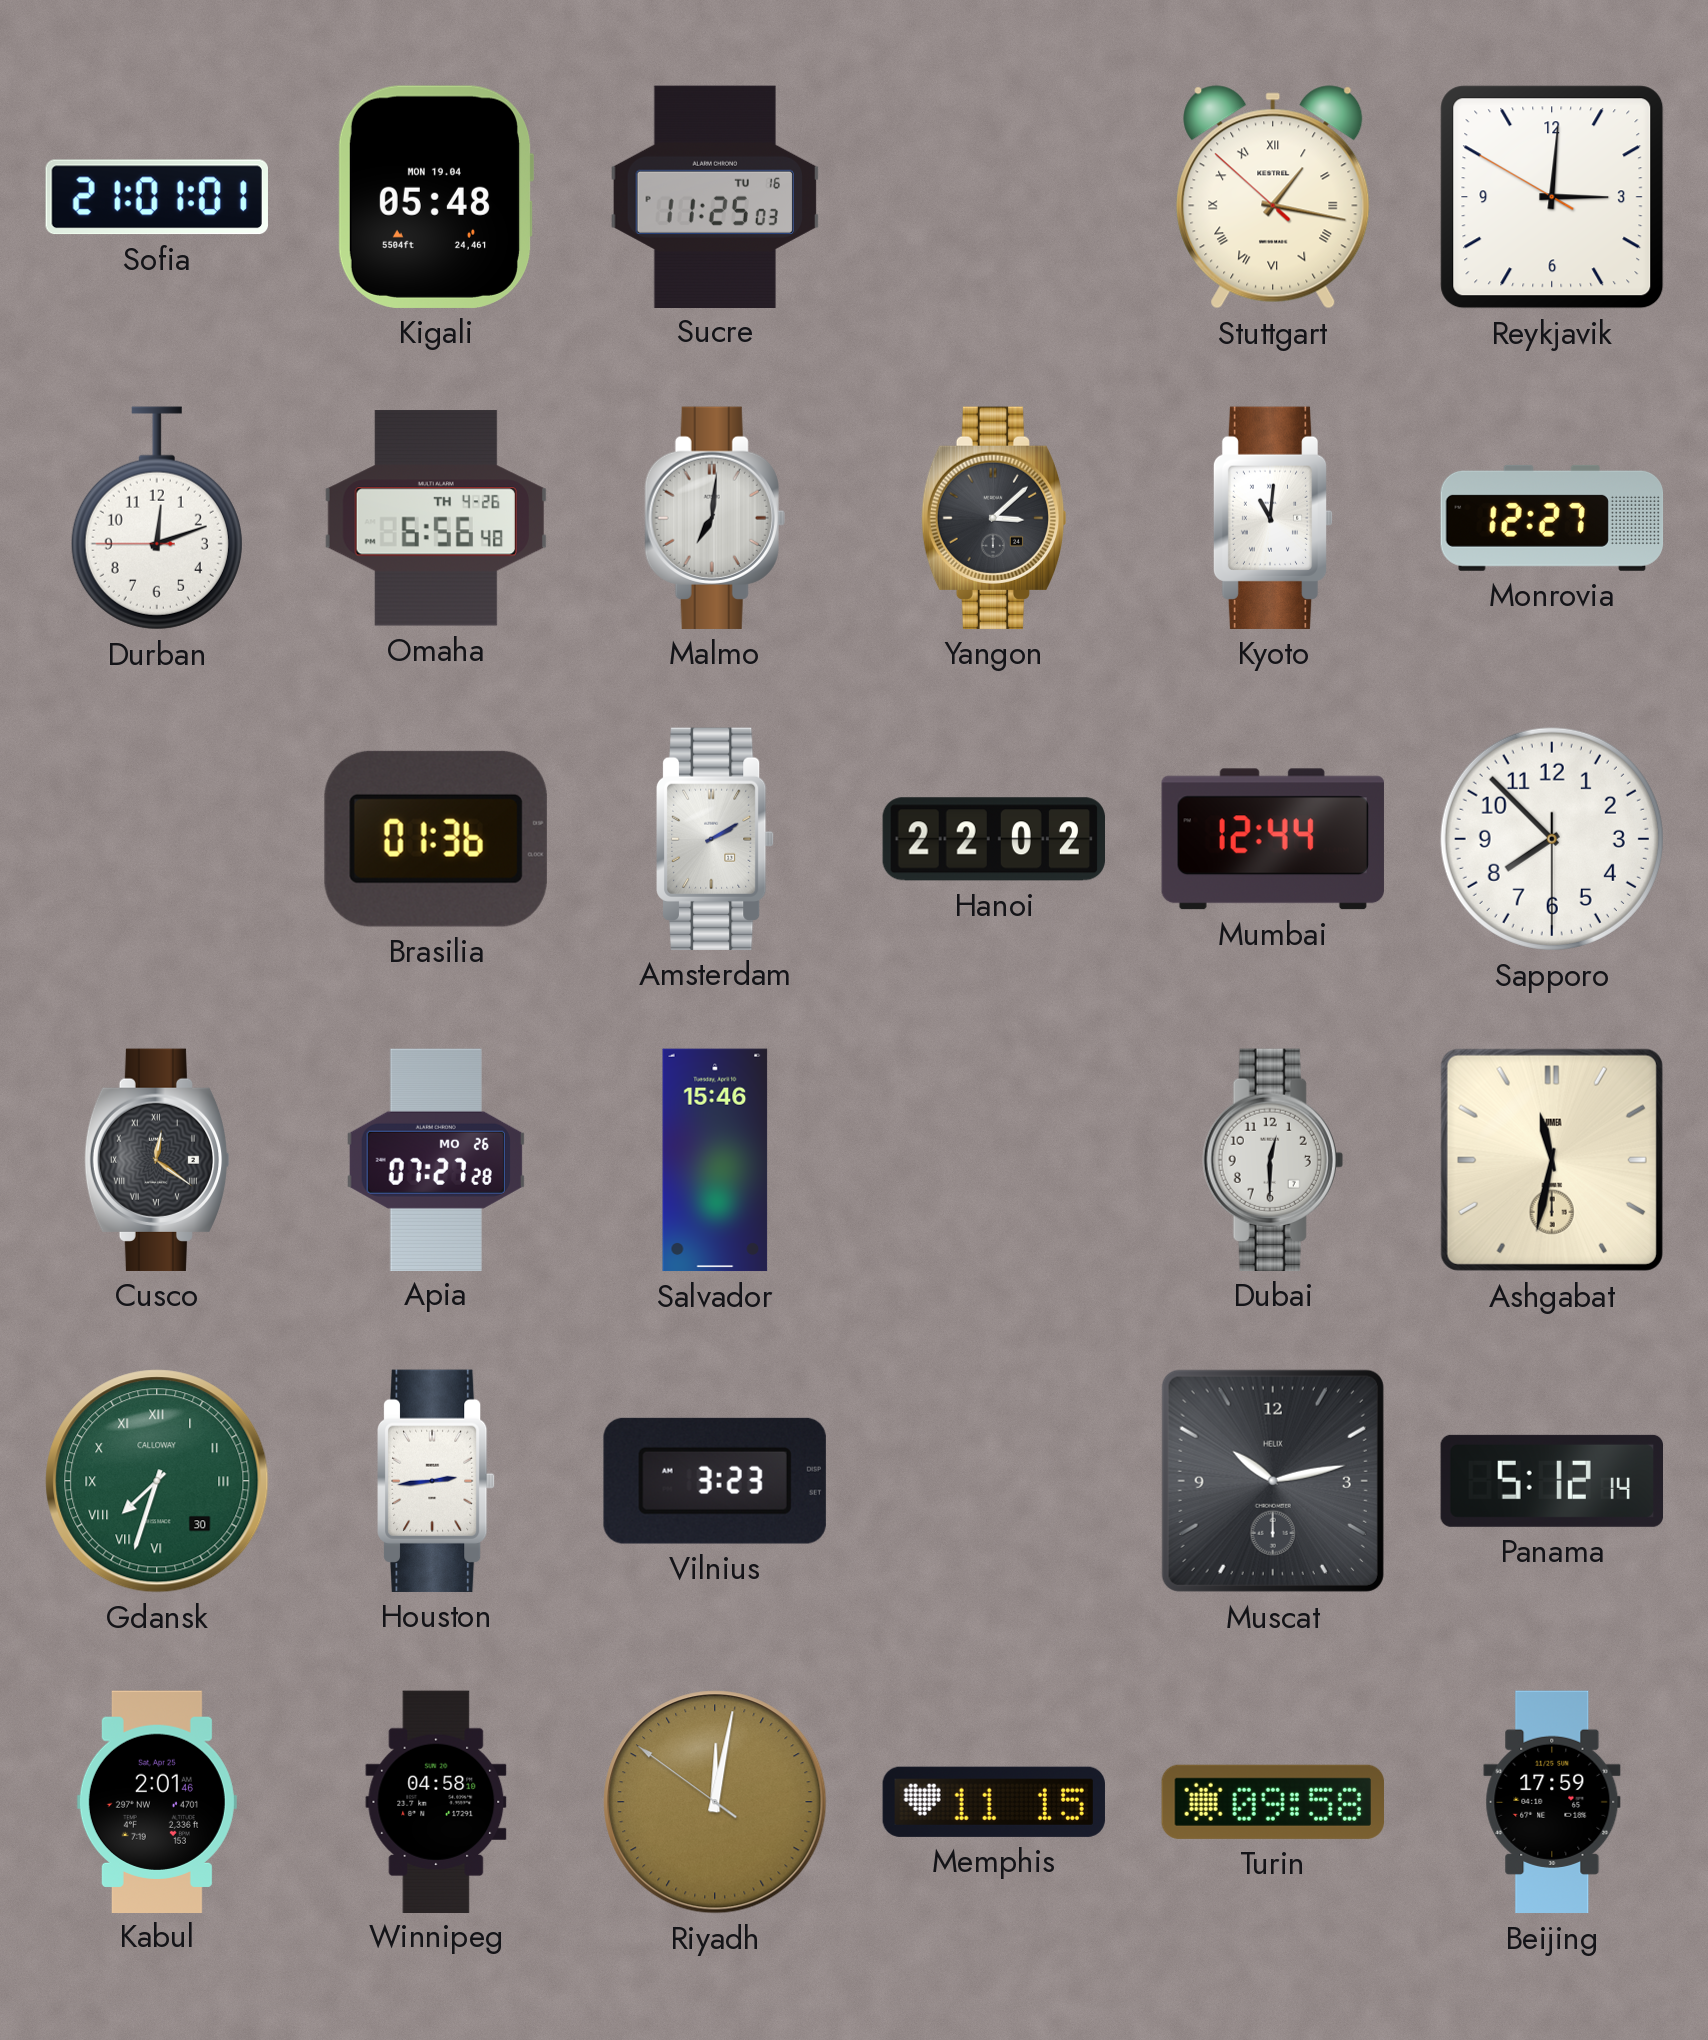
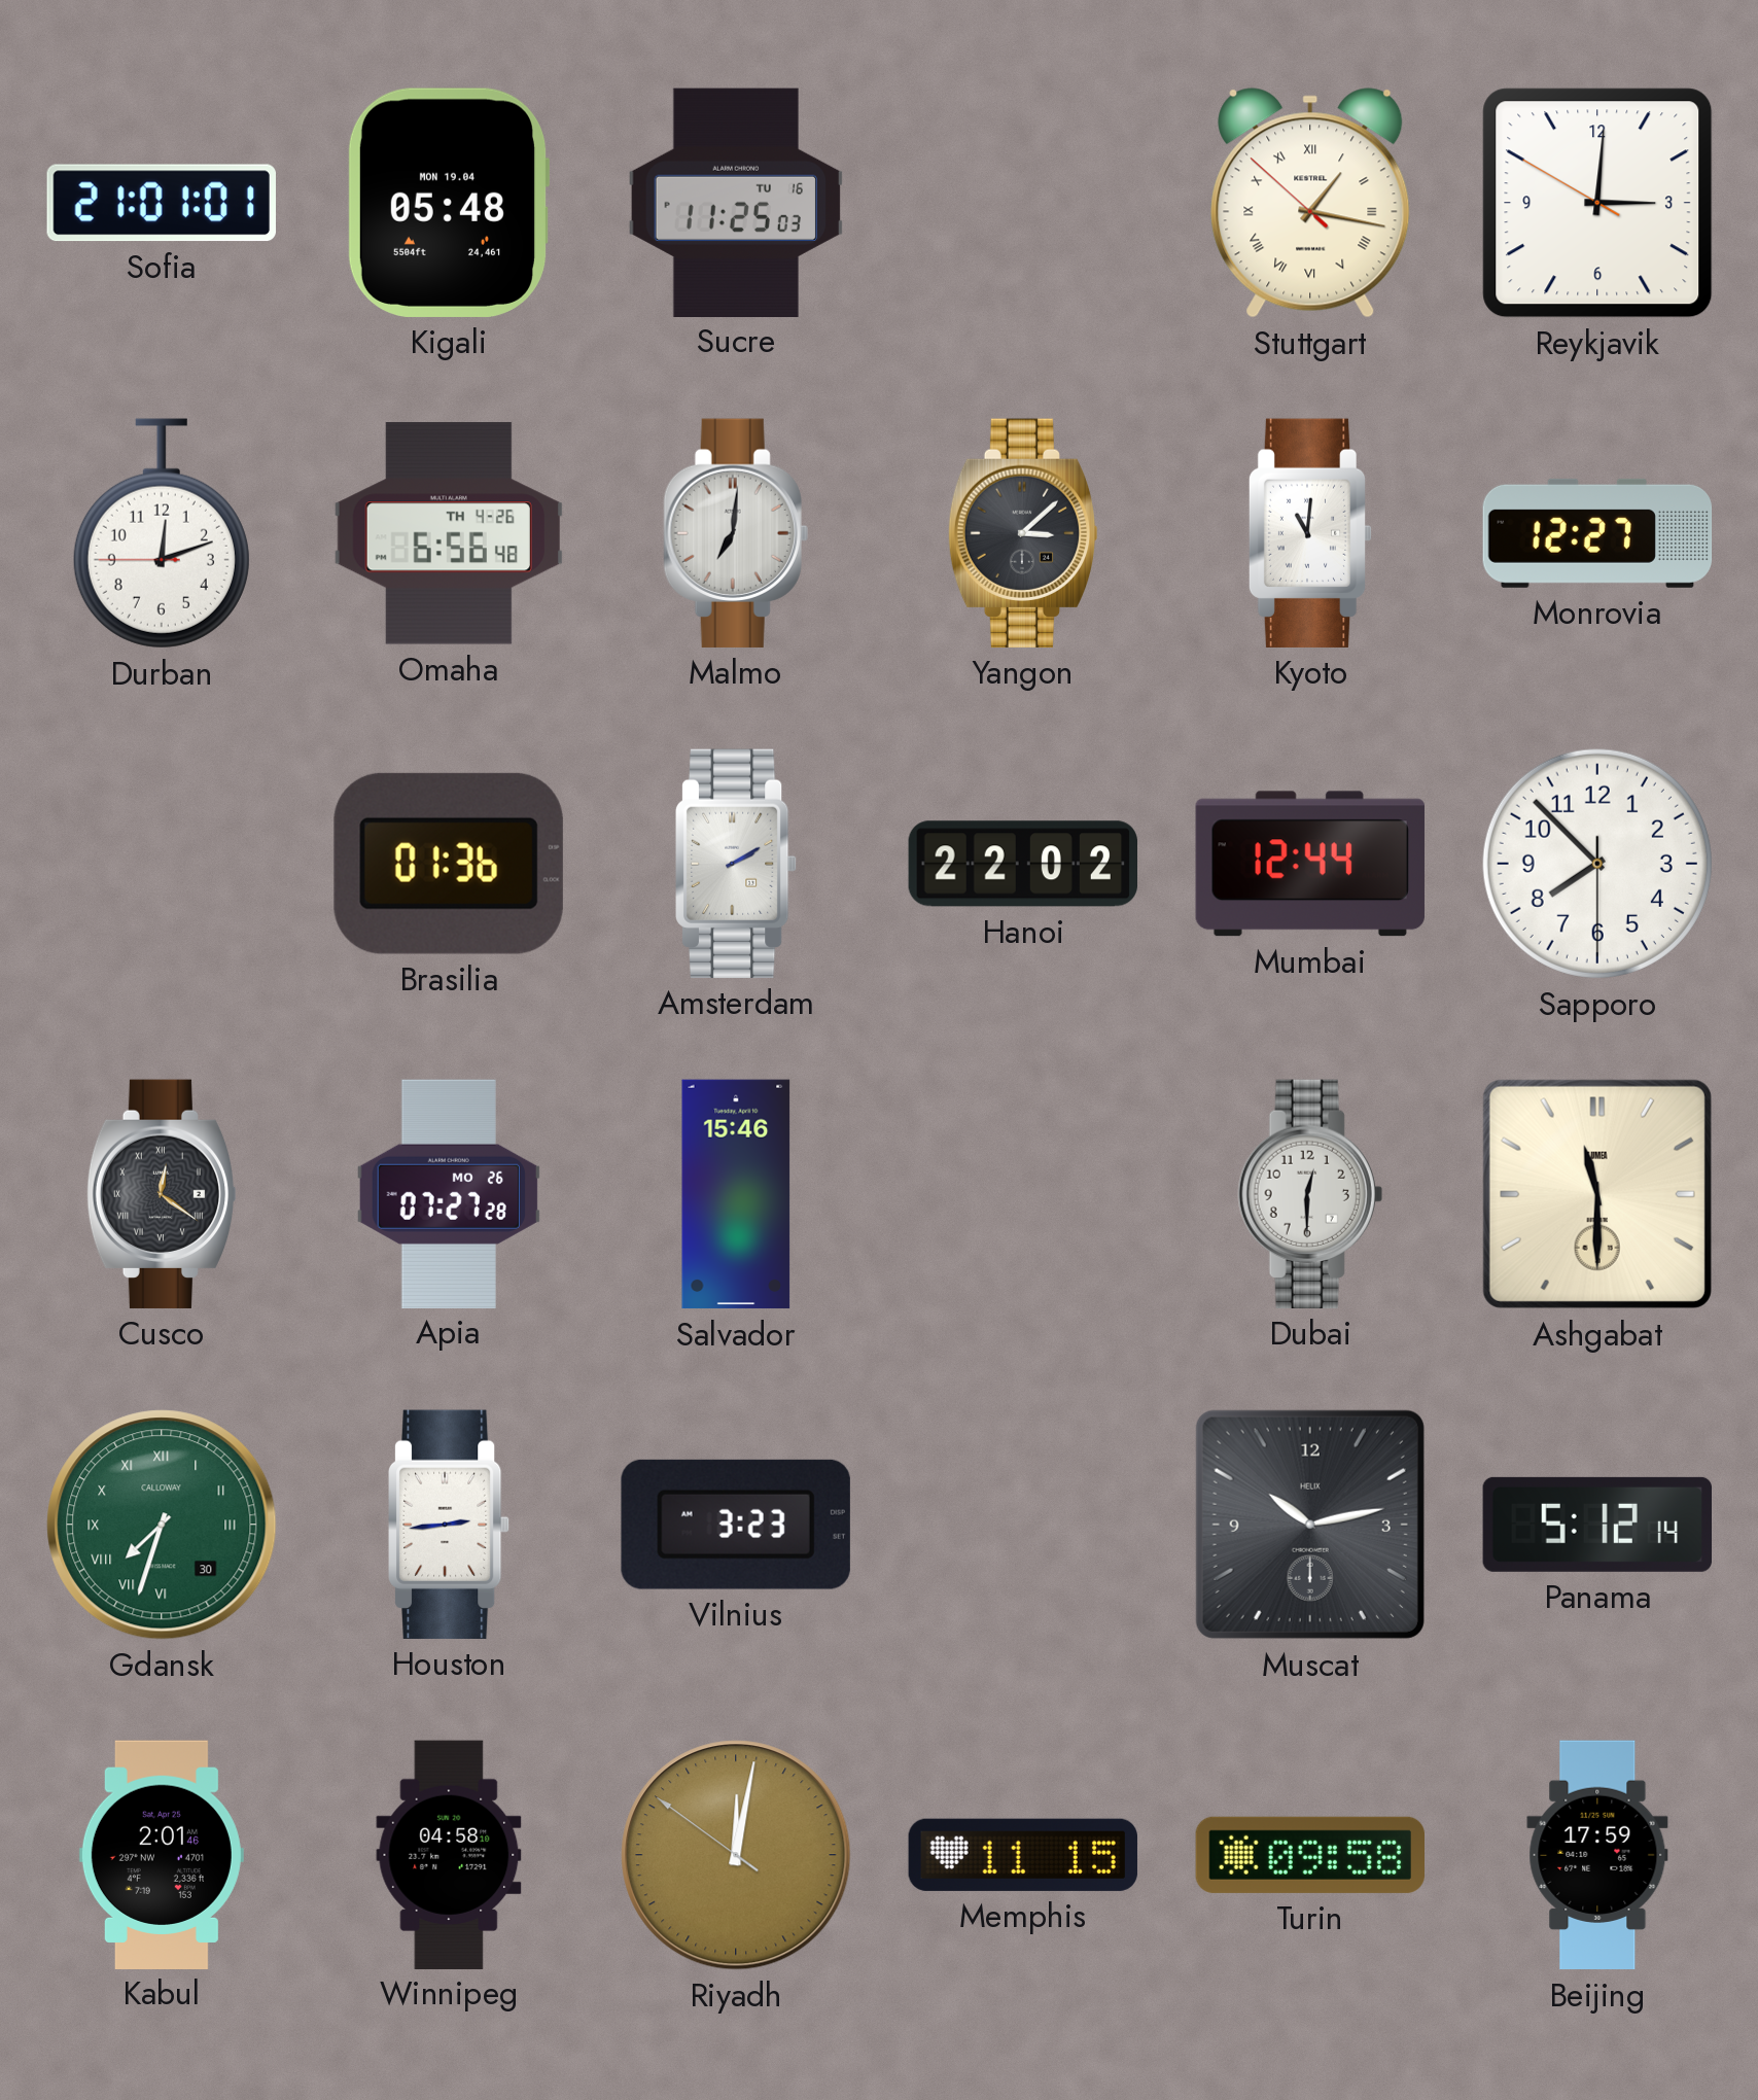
Ashgabat: 11:32 -> 11:30 (1597, 1194)
